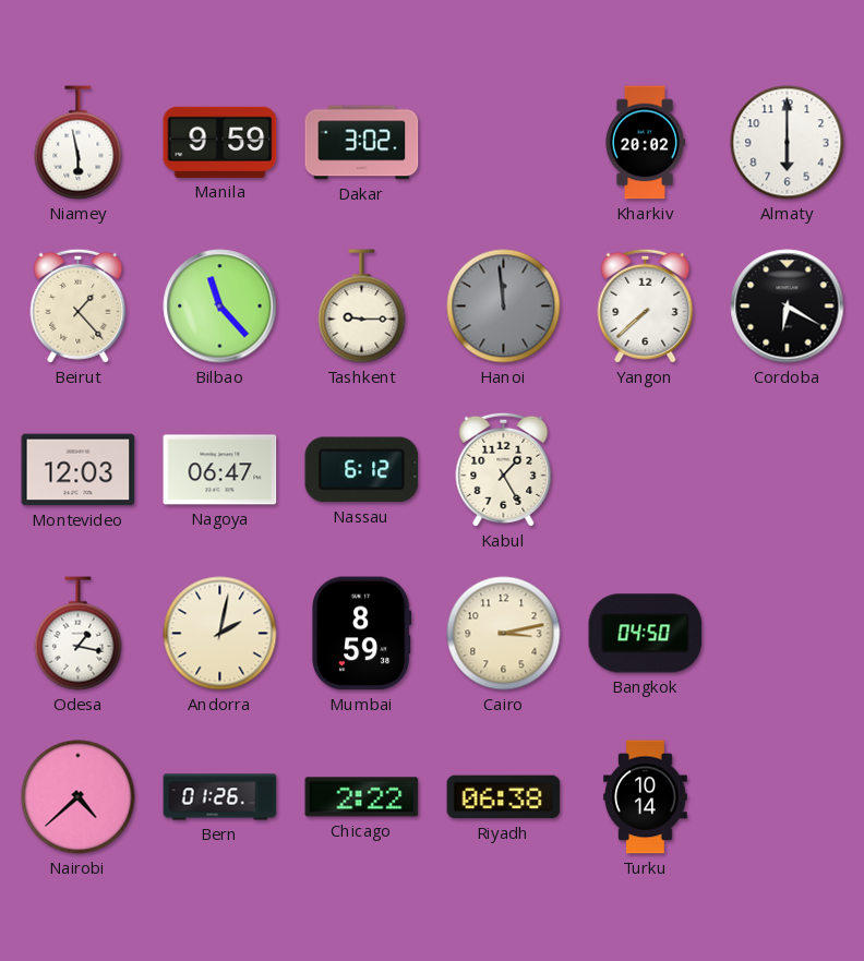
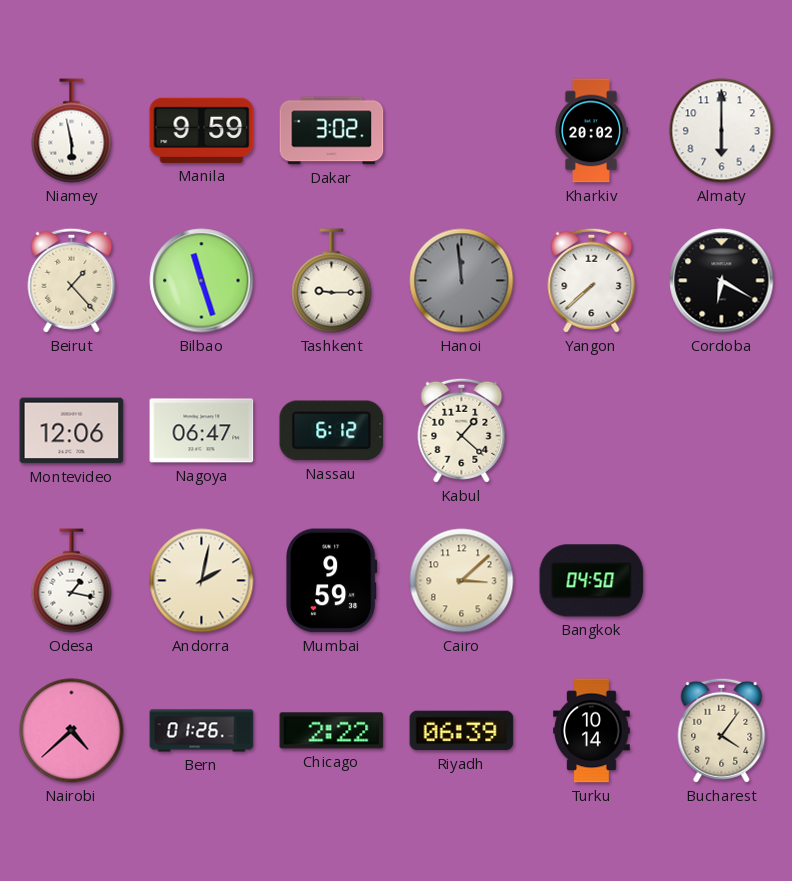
Bilbao: 11:23 -> 11:27 (202, 281)
Montevideo: 12:03 -> 12:06 (72, 431)
Kabul: 1:25 -> 1:22 (462, 430)
Mumbai: 8:59 -> 9:59 (332, 581)
Cairo: 3:13 -> 3:08 (462, 581)
Riyadh: 06:38 -> 06:39 (462, 731)
Bucharest: none -> 4:06 (722, 730)
